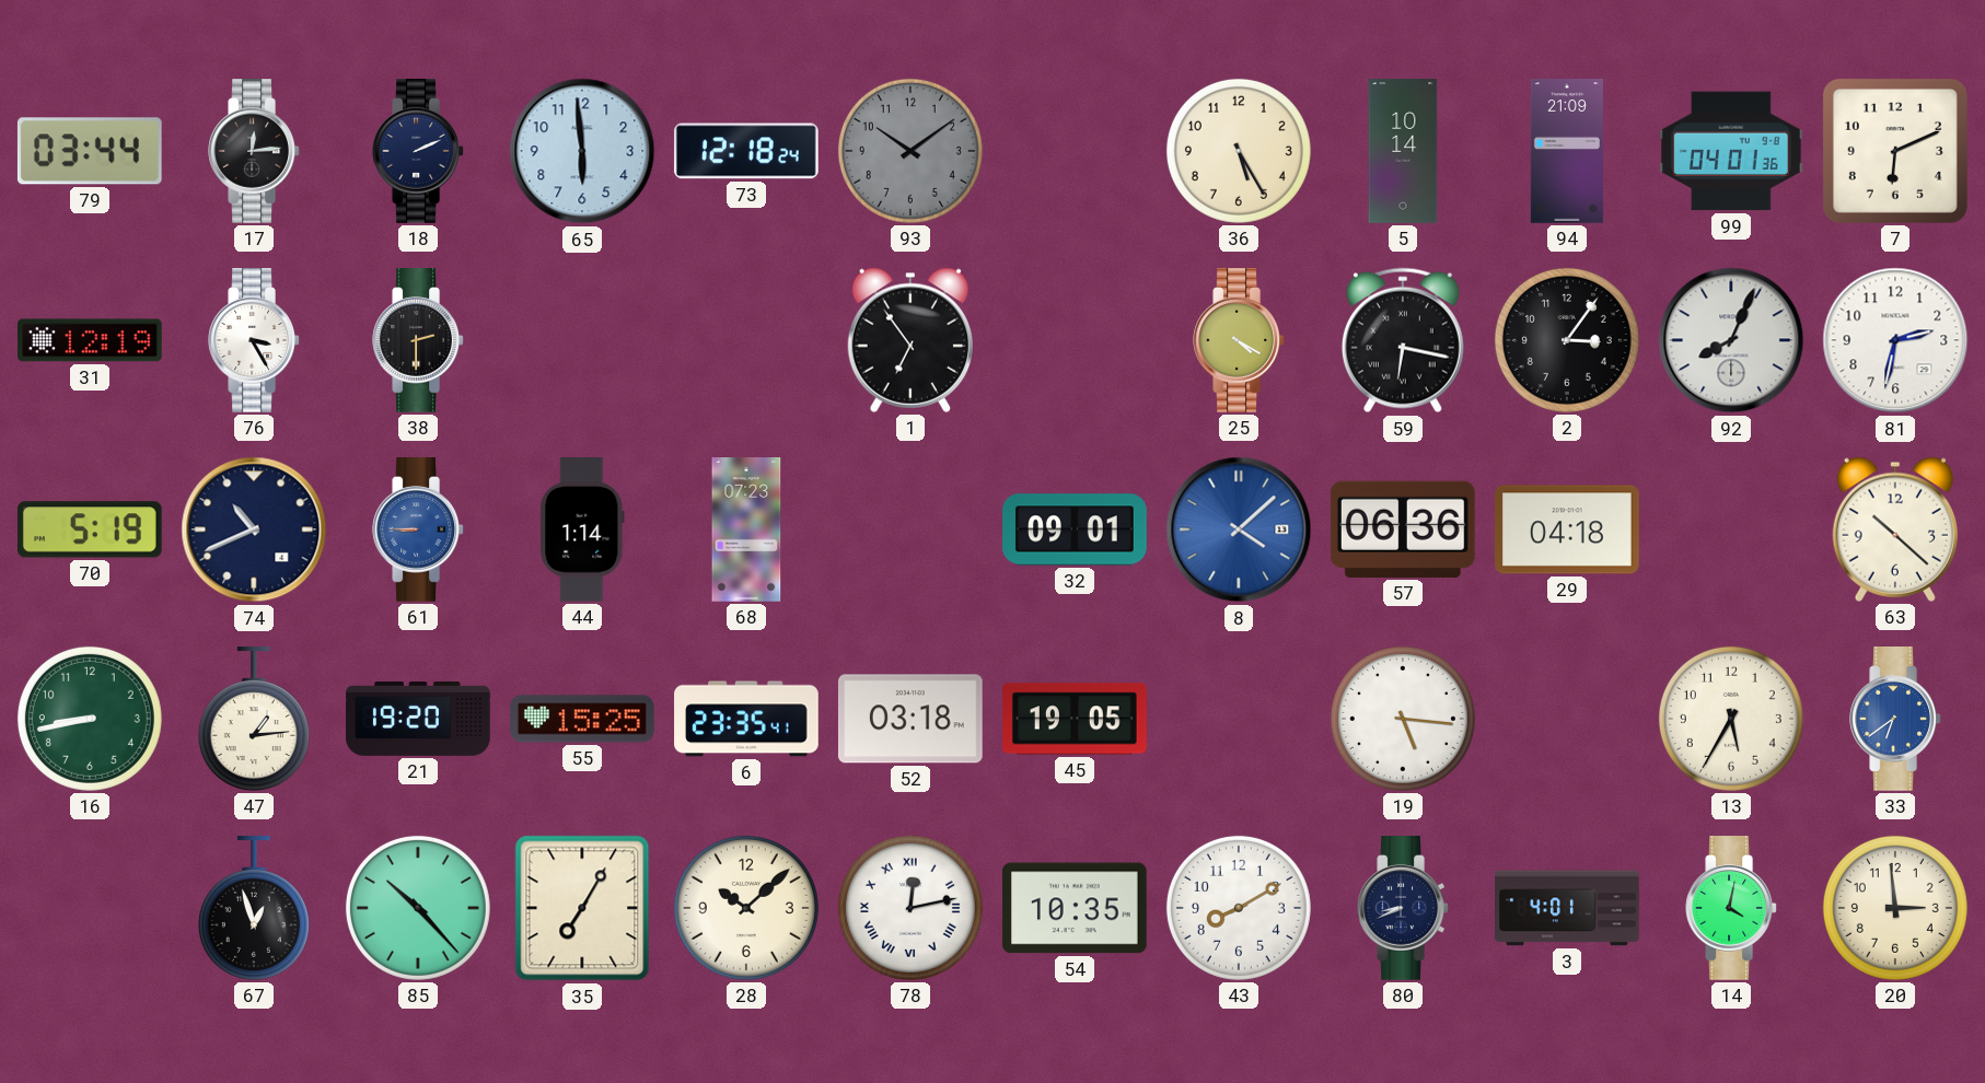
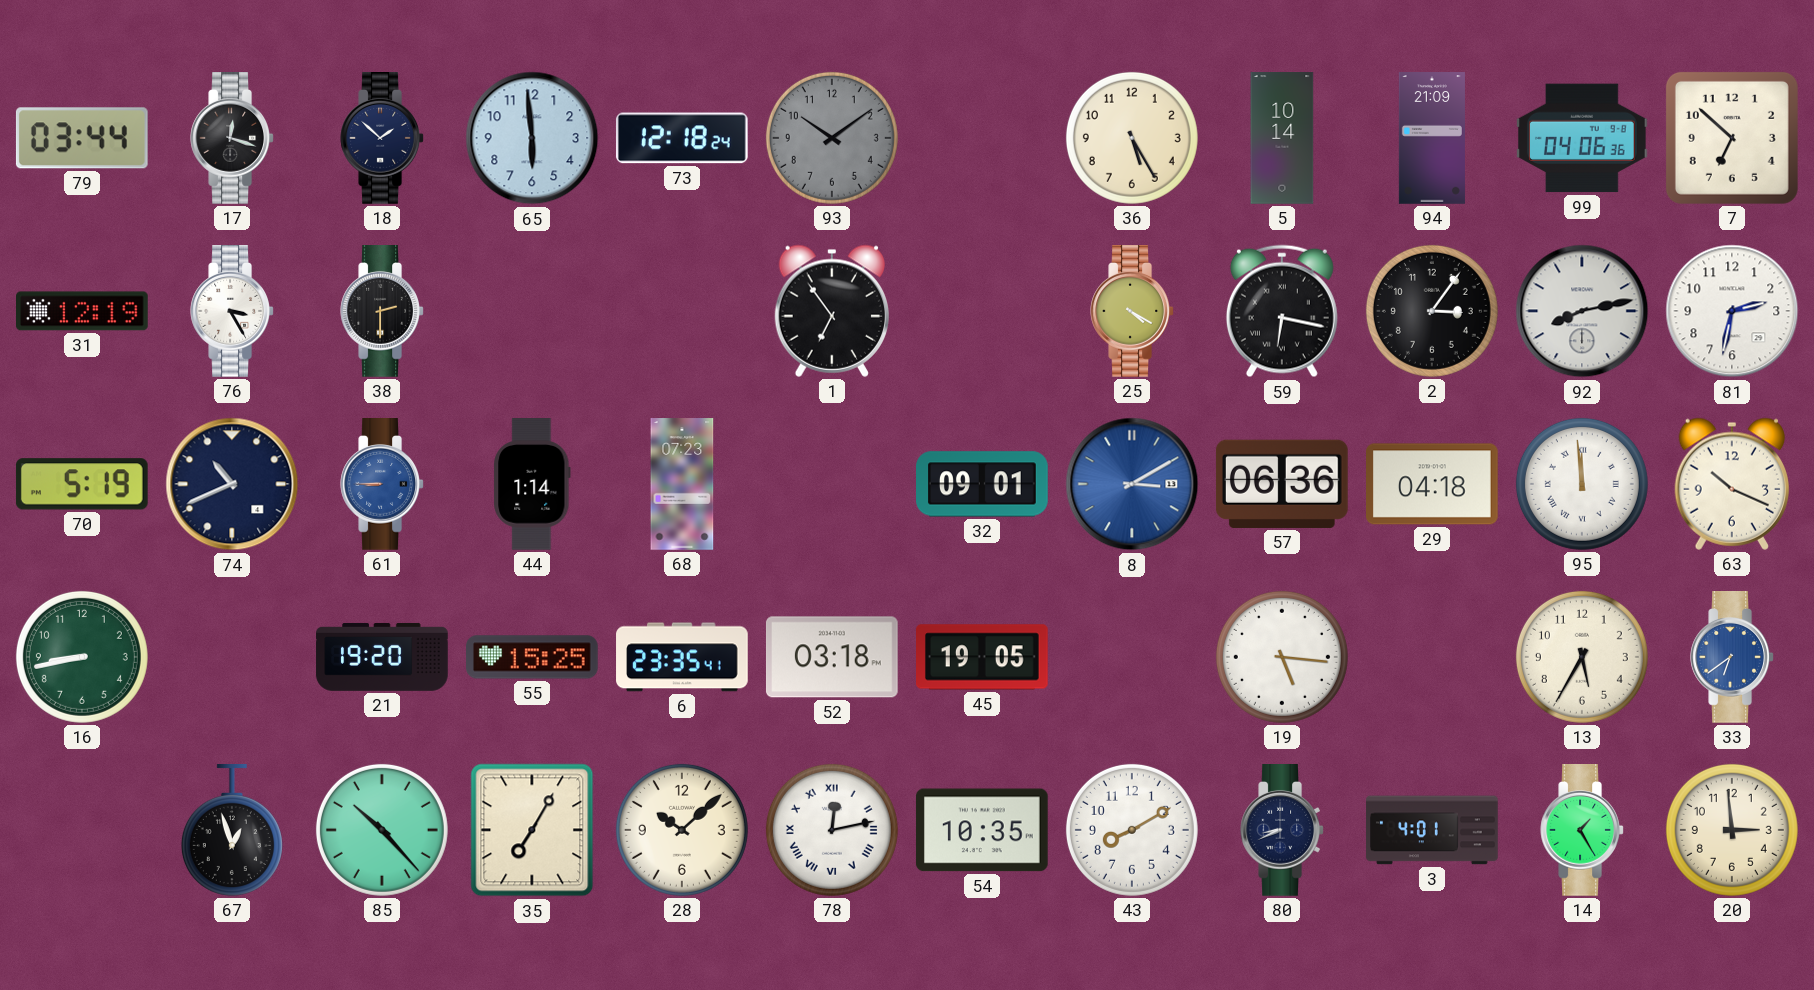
17: 12:14 -> 12:18 (232, 139)
18: 2:11 -> 1:52 (382, 139)
99: 04:01 -> 04:06 (1583, 138)
7: 6:11 -> 6:52 (1732, 138)
92: 8:04 -> 8:13 (1582, 311)
8: 4:08 -> 3:10 (1132, 484)
95: none -> 11:59 (1582, 484)
63: 10:22 -> 10:19 (1731, 484)
47: 1:14 -> none (254, 720)
14: 4:02 -> 1:25 (1582, 831)
